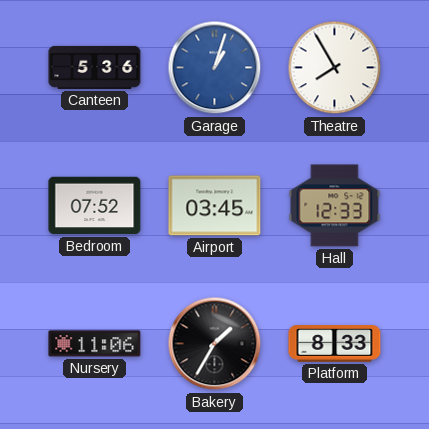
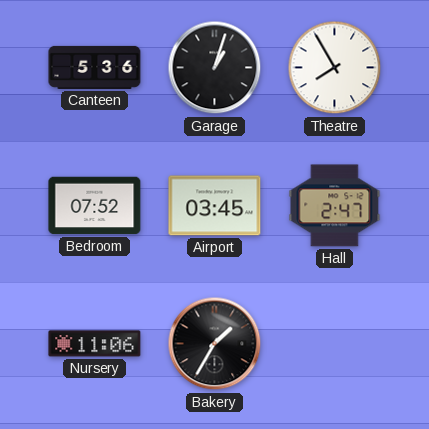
Garage dial: blue -> black (215, 68)
Hall: 12:33 -> 2:47 (335, 206)
Platform: 8:33 -> none (335, 344)
